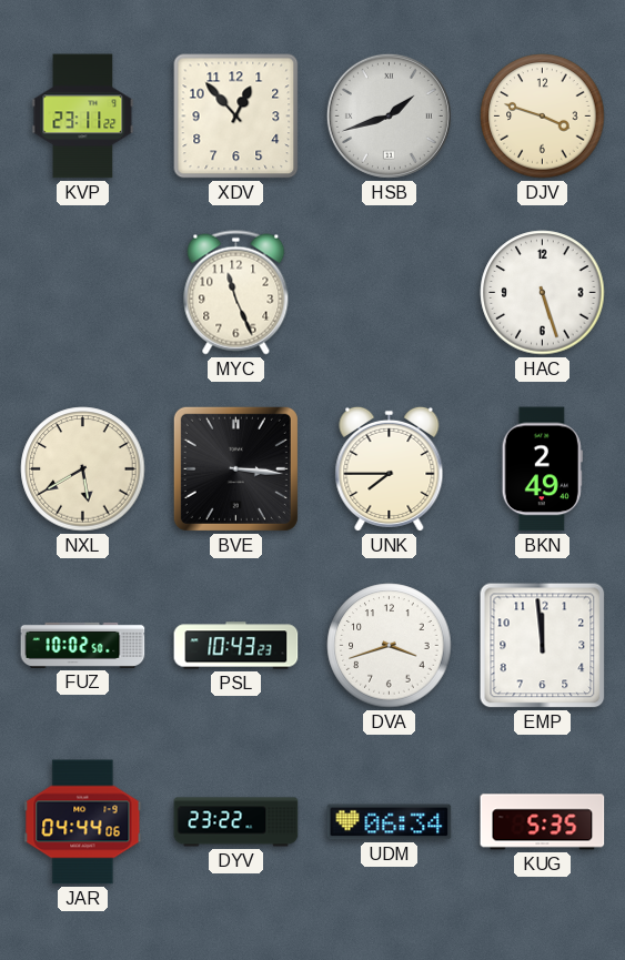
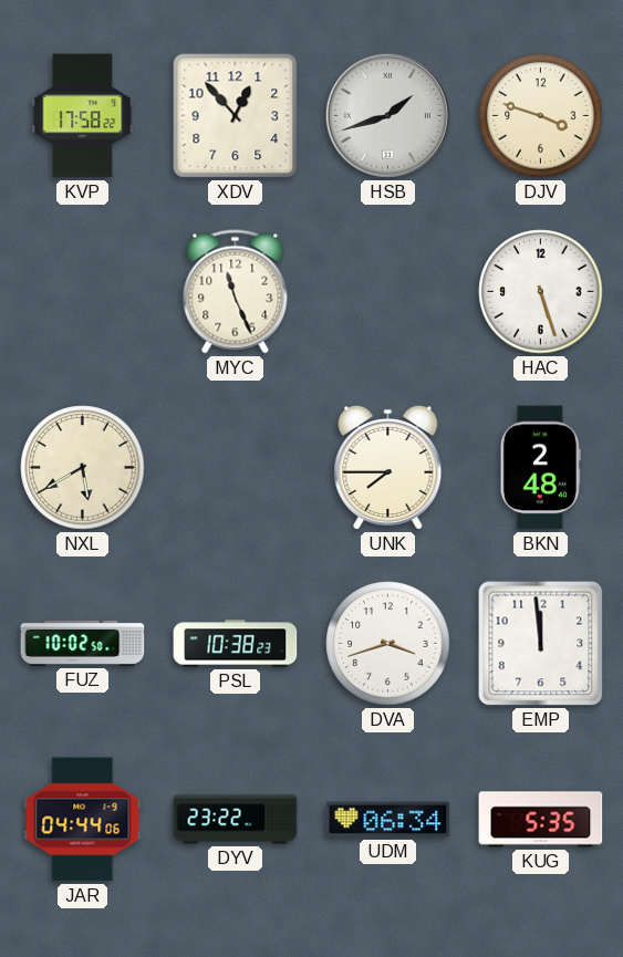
KVP: 23:11 -> 17:58 (83, 116)
BVE: 3:16 -> none (235, 468)
BKN: 2:49 -> 2:48 (540, 468)
PSL: 10:43 -> 10:38 (236, 644)
